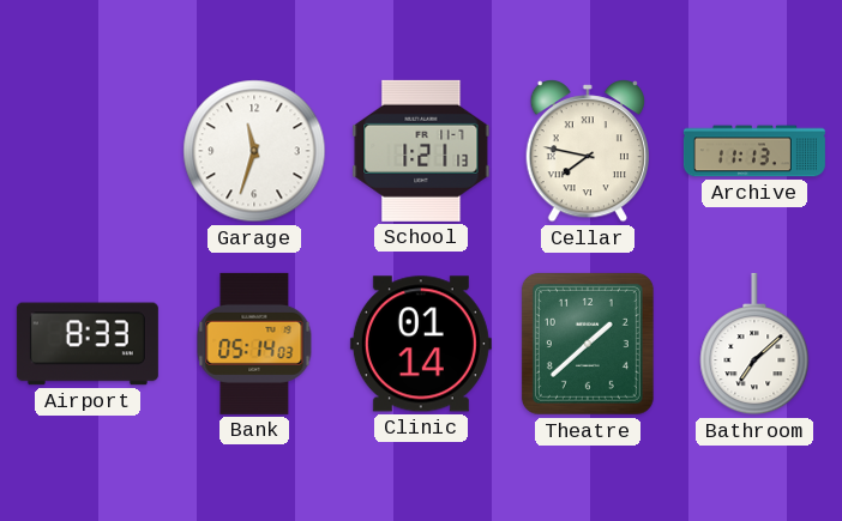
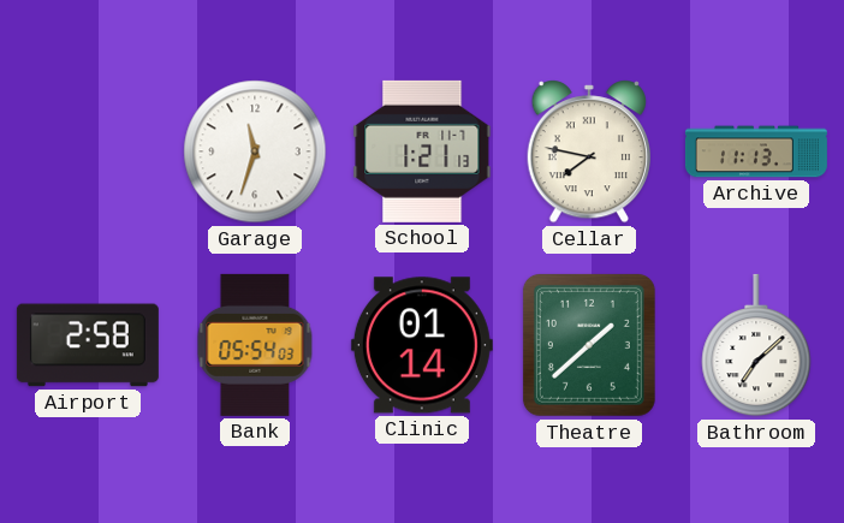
Airport: 8:33 -> 2:58 (88, 345)
Bank: 05:14 -> 05:54 (255, 345)
